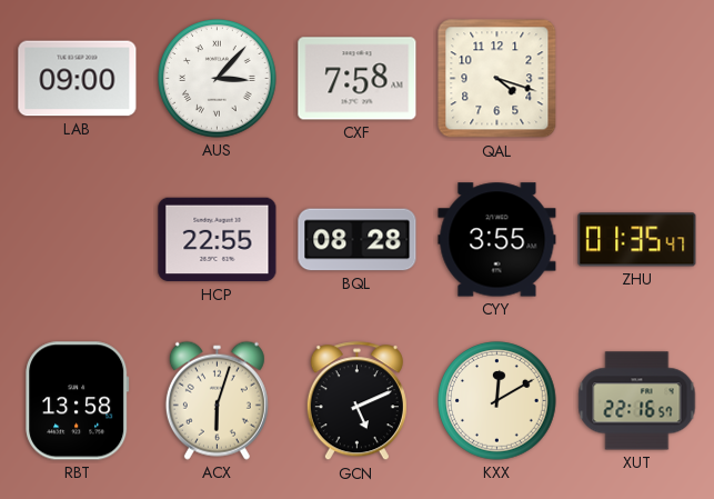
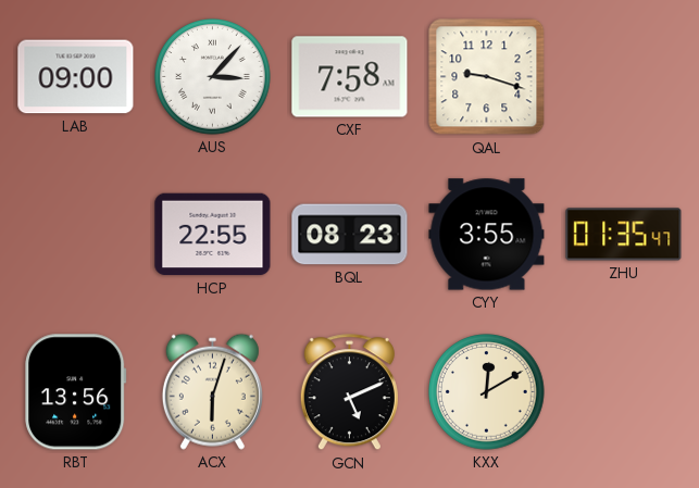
QAL: 4:18 -> 9:18 (487, 77)
BQL: 08:28 -> 08:23 (350, 235)
RBT: 13:58 -> 13:56 (76, 392)
XUT: 22:16 -> none (637, 401)
